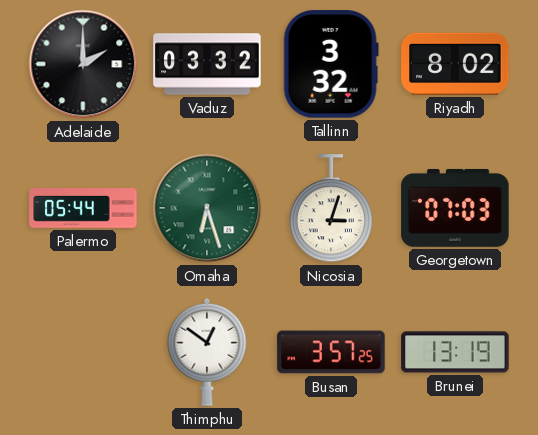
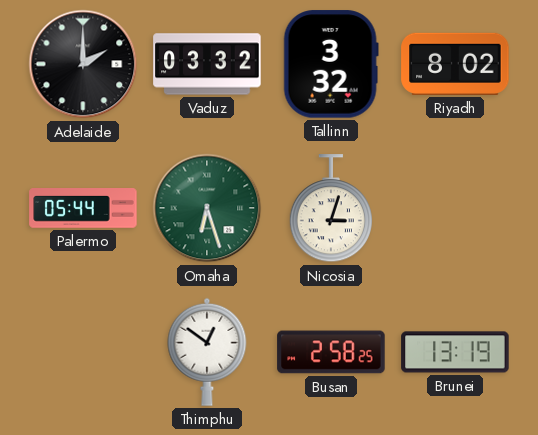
Georgetown: 07:03 -> none (455, 208)
Busan: 3:57 -> 2:58 (331, 352)
